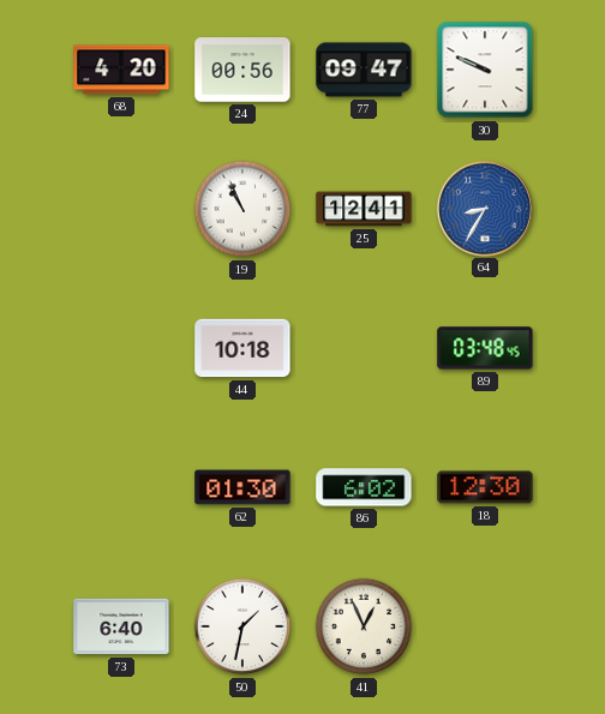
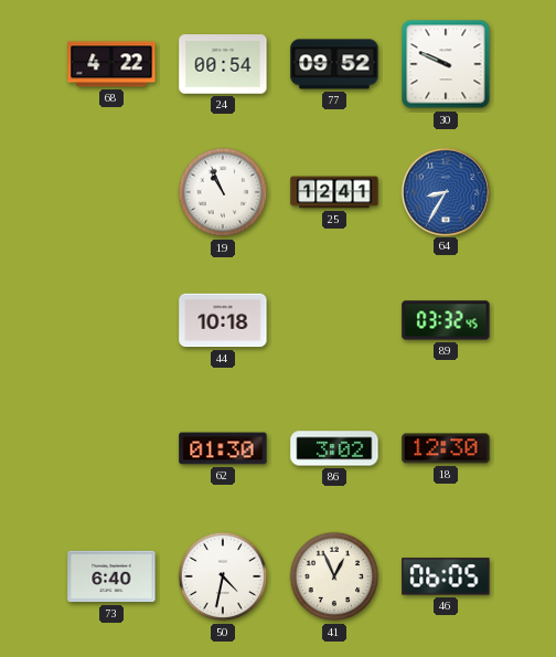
68: 4:20 -> 4:22 (111, 64)
24: 00:56 -> 00:54 (223, 64)
77: 09:47 -> 09:52 (334, 64)
89: 03:48 -> 03:32 (446, 320)
86: 6:02 -> 3:02 (334, 448)
50: 1:32 -> 4:32 (223, 576)
46: none -> 06:05 (446, 576)
